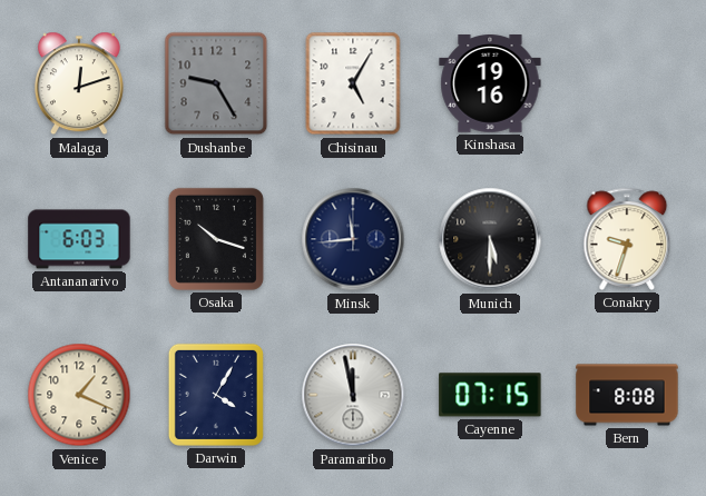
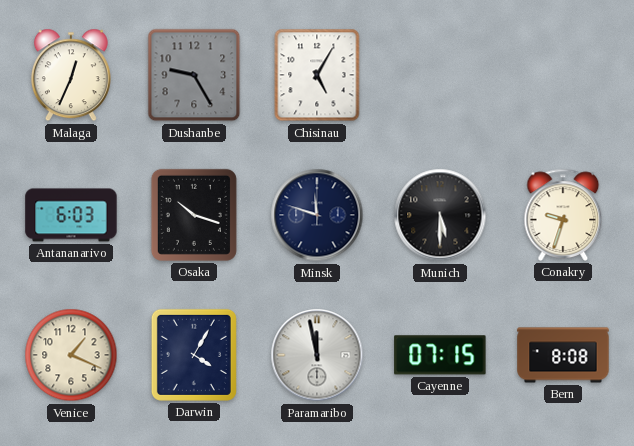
Malaga: 12:12 -> 12:34 (71, 75)
Kinshasa: 19:16 -> none (490, 85)
Minsk: 11:44 -> 11:48 (317, 215)
